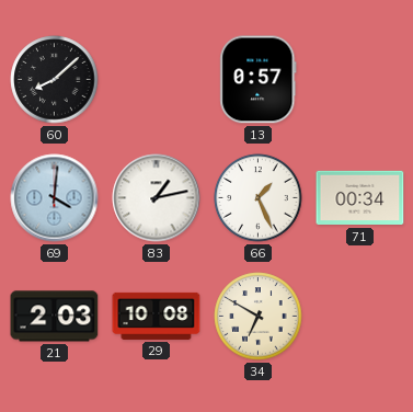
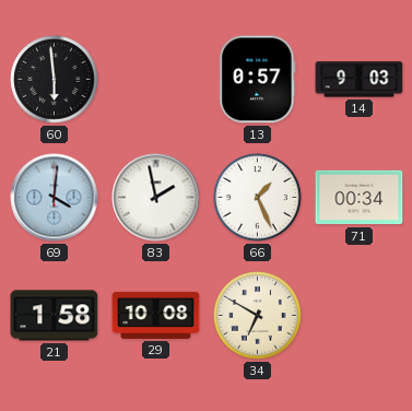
60: 8:08 -> 5:59 (55, 80)
14: none -> 9:03 (360, 80)
83: 1:13 -> 1:58 (156, 198)
21: 2:03 -> 1:58 (55, 316)
